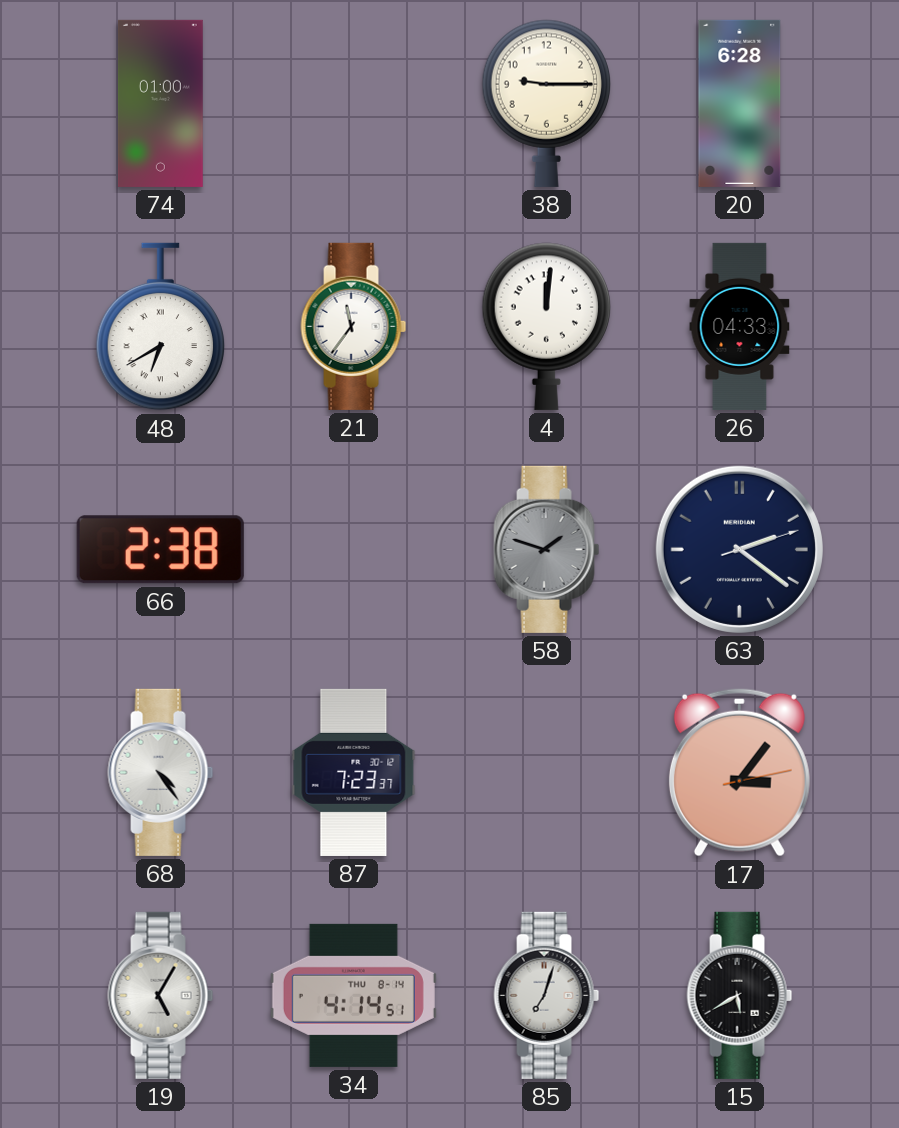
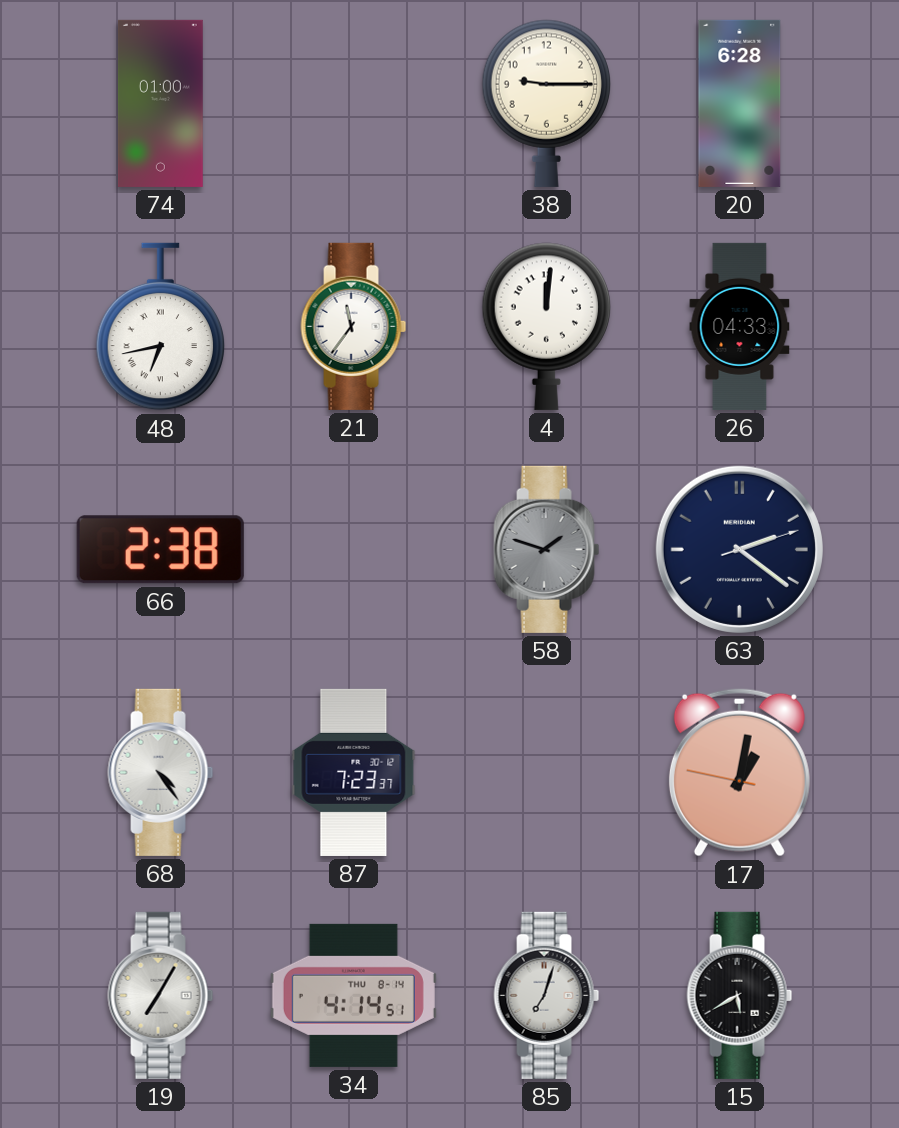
48: 6:40 -> 6:43 (160, 327)
17: 3:06 -> 1:01 (739, 773)
19: 5:05 -> 7:05 (161, 995)
